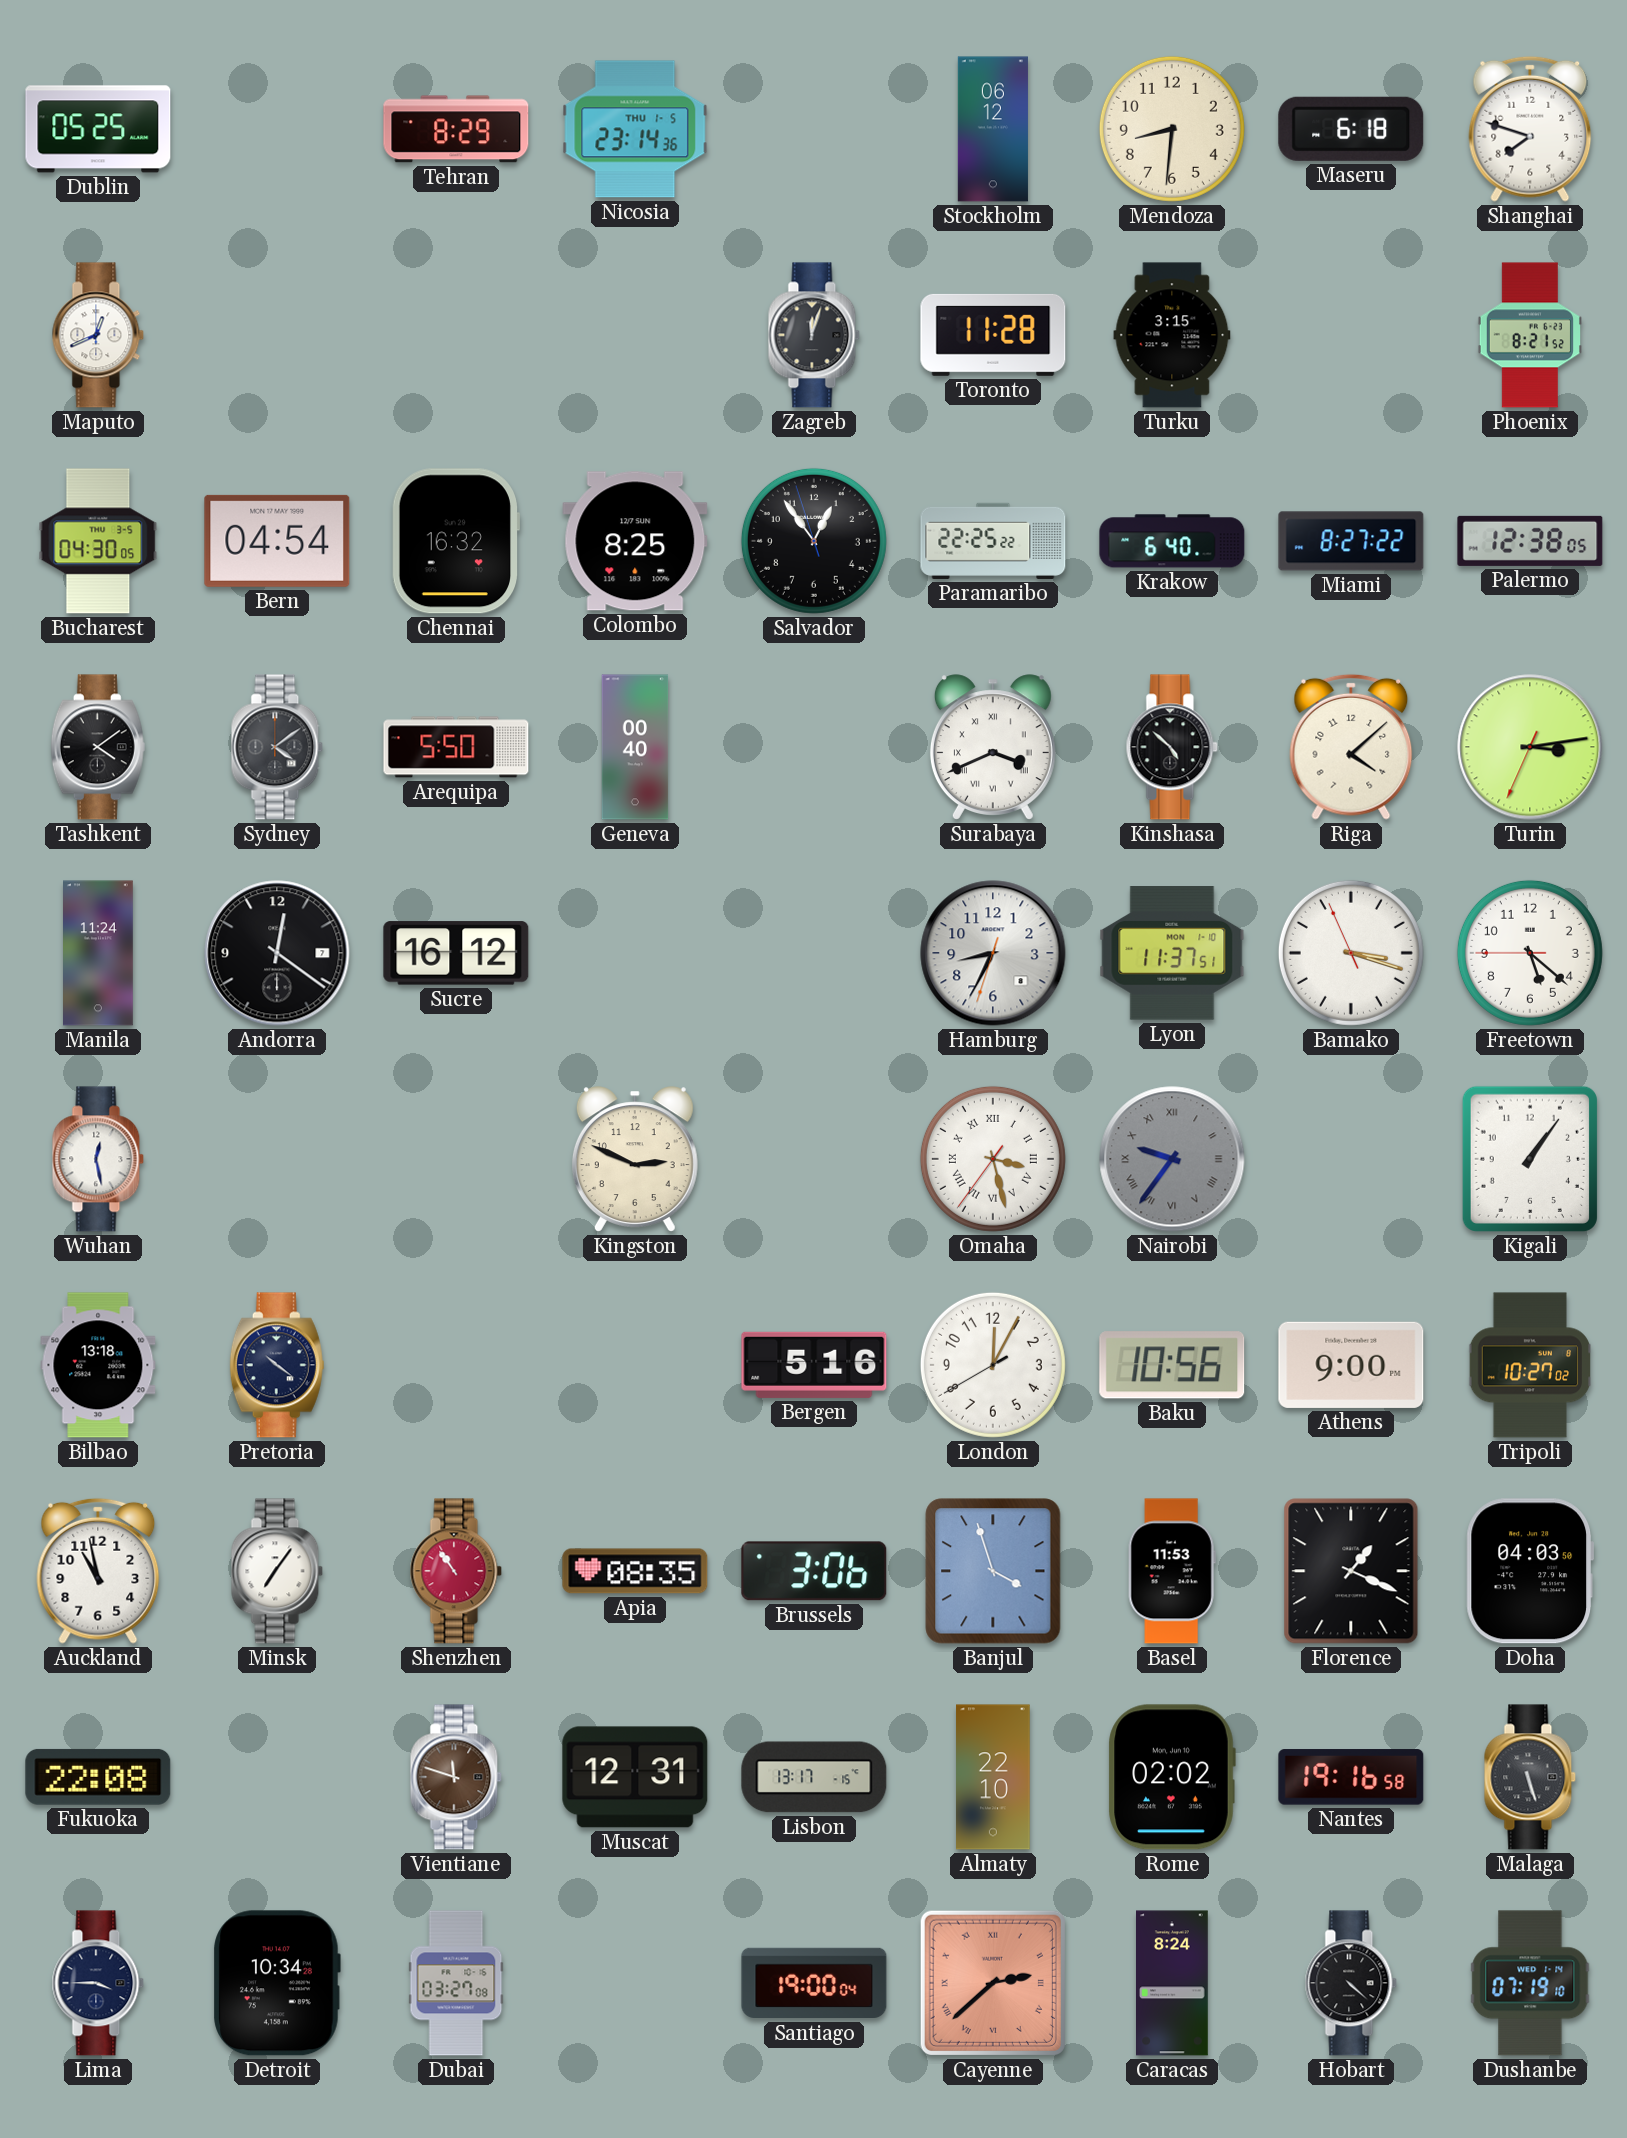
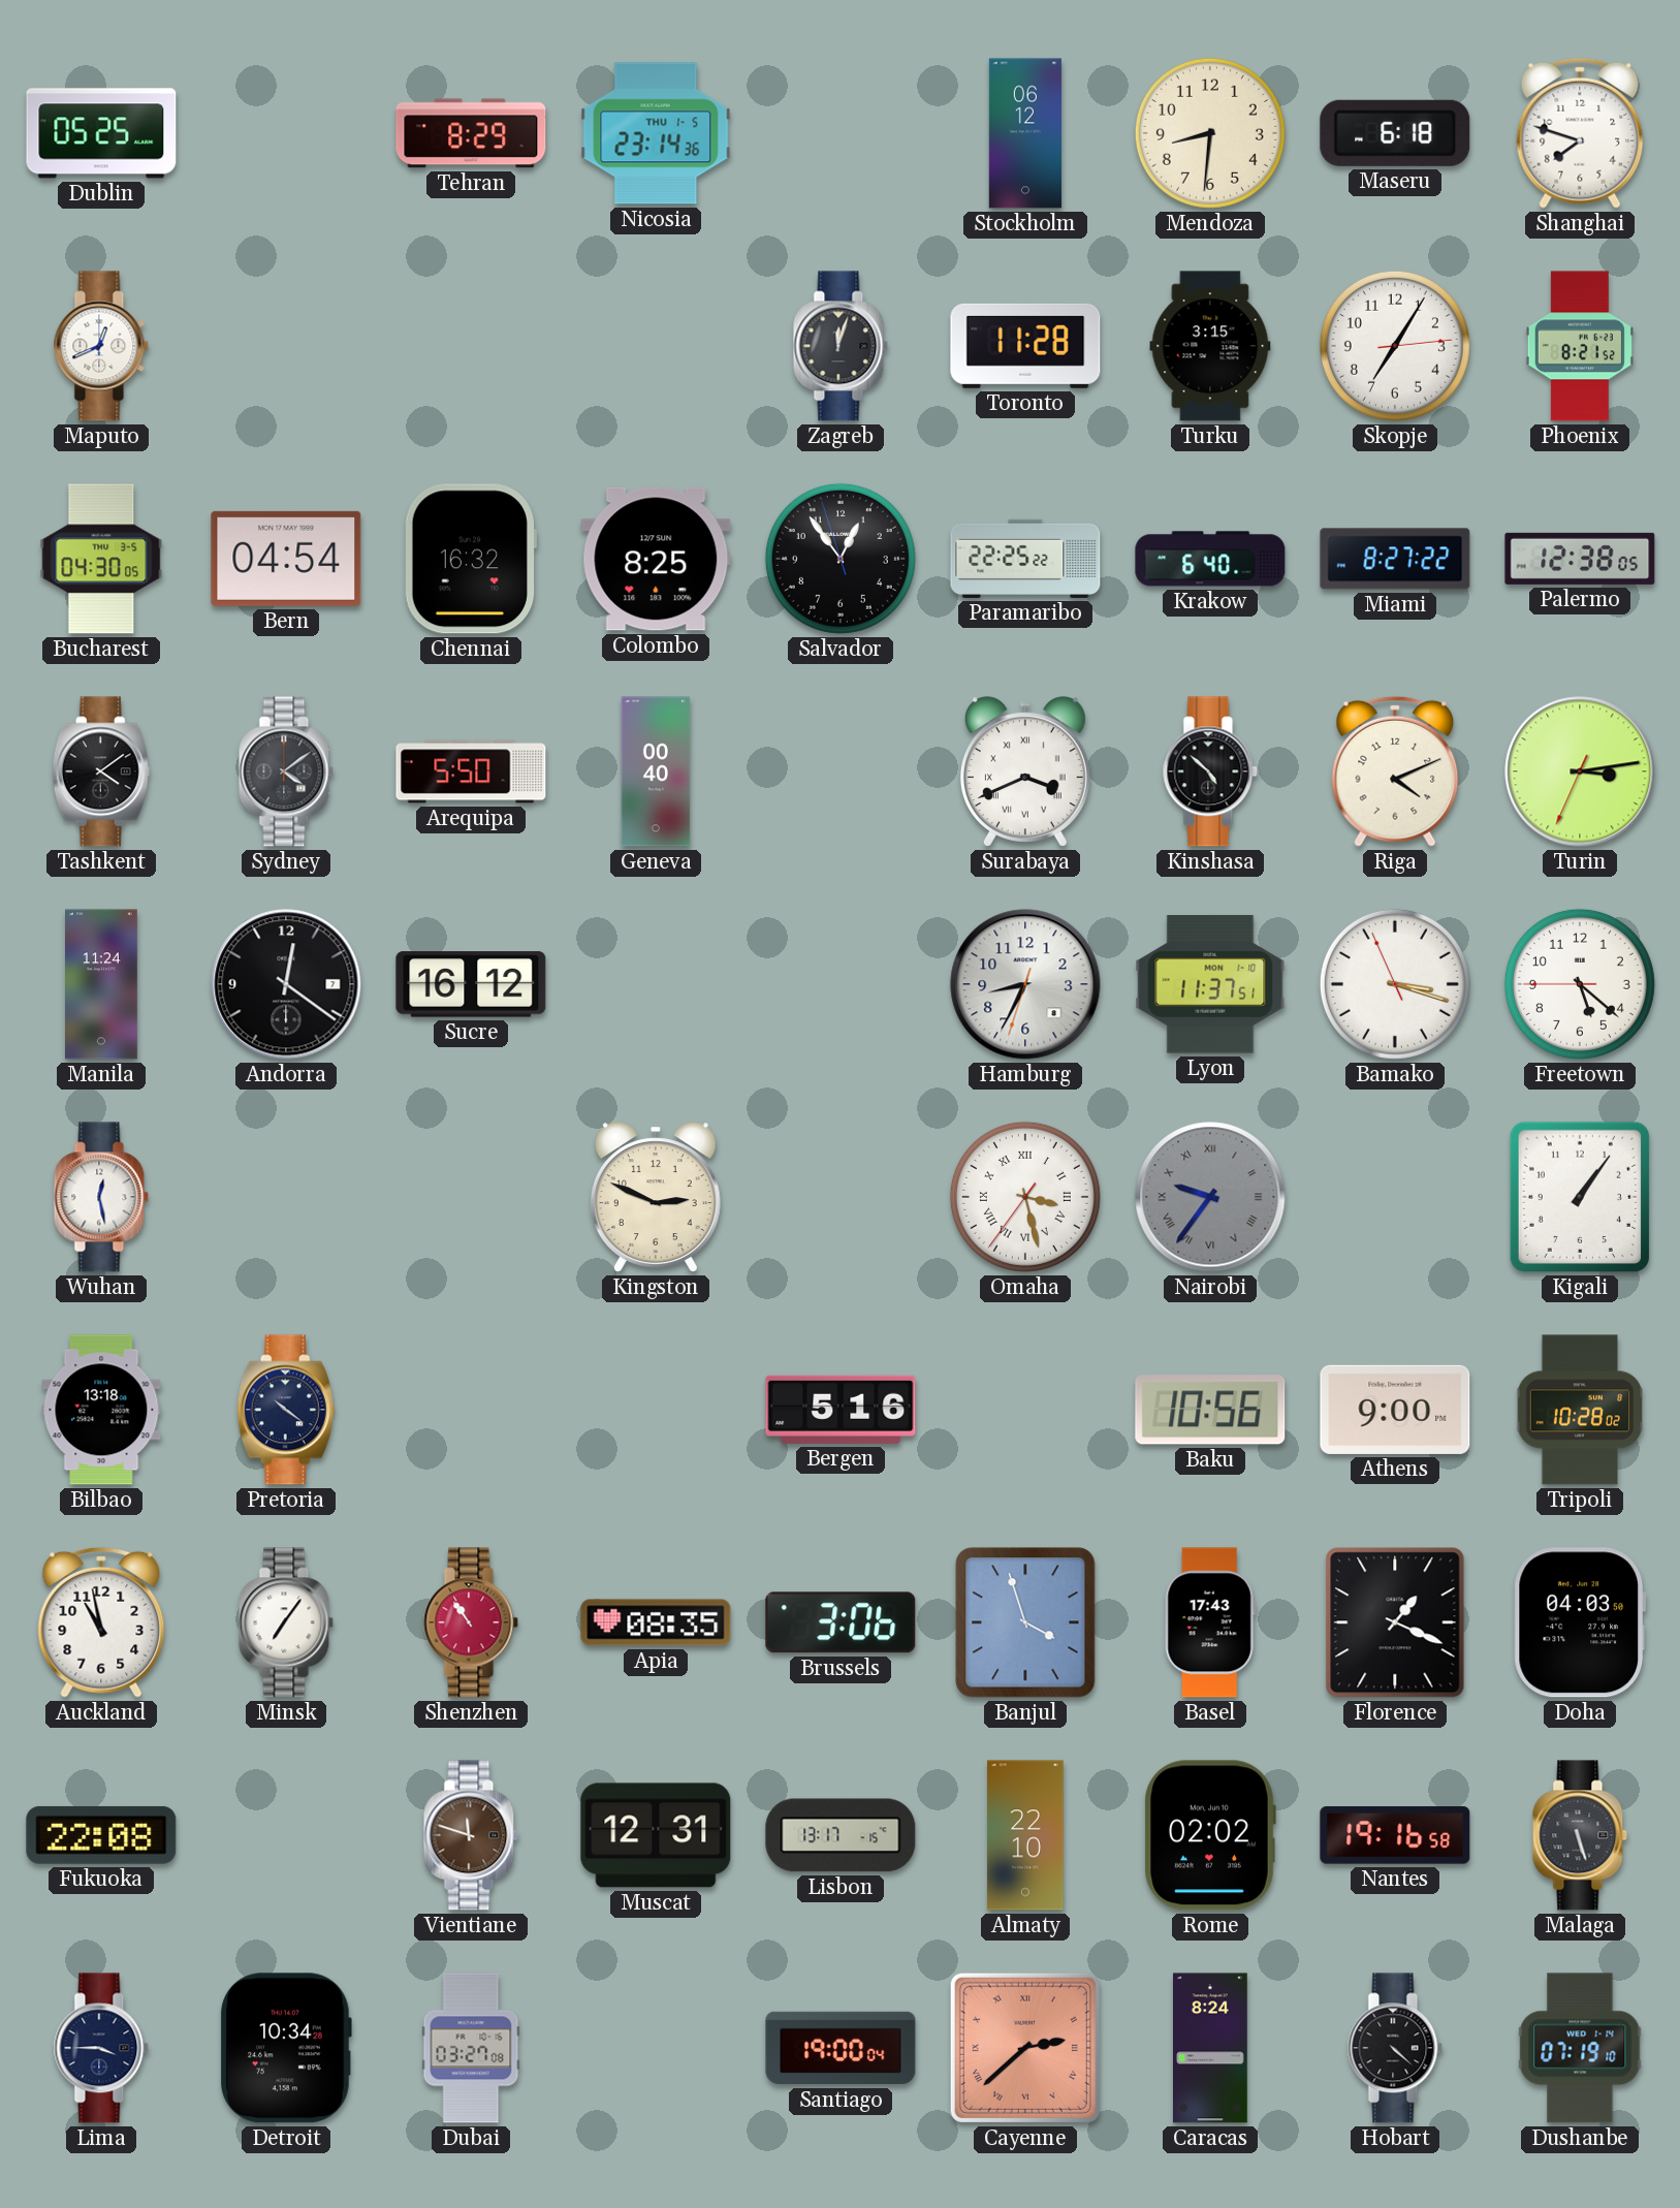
Skopje: none -> 7:05 (1395, 346)
Riga: 4:08 -> 4:11 (1395, 771)
London: 12:04 -> none (993, 1365)
Tripoli: 10:27 -> 10:28 (1580, 1410)
Basel: 11:53 -> 17:43 (1210, 1622)
